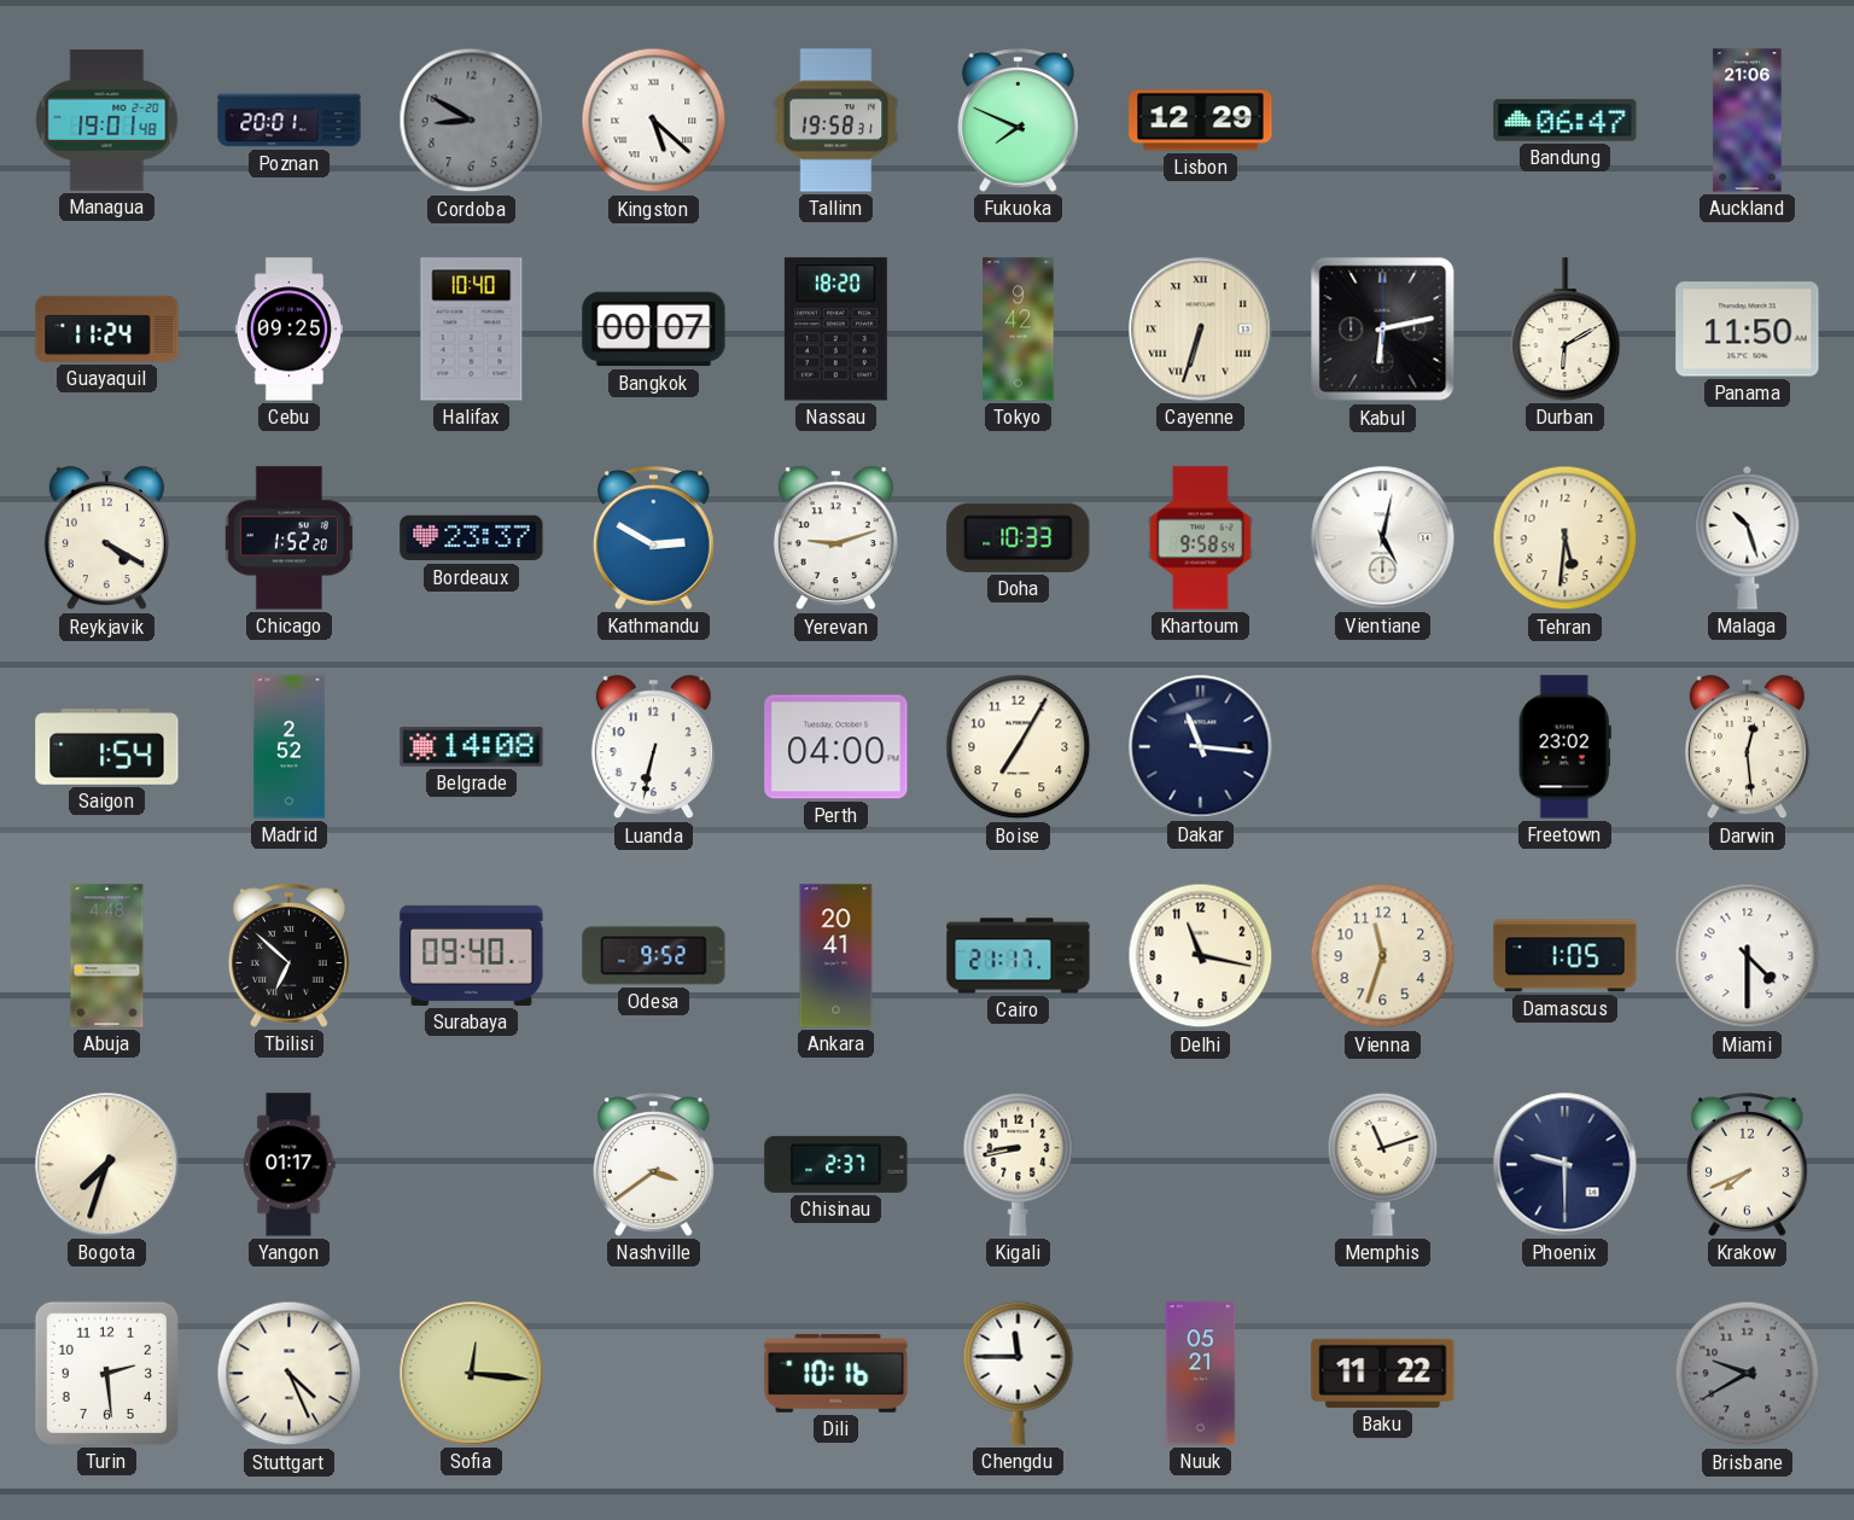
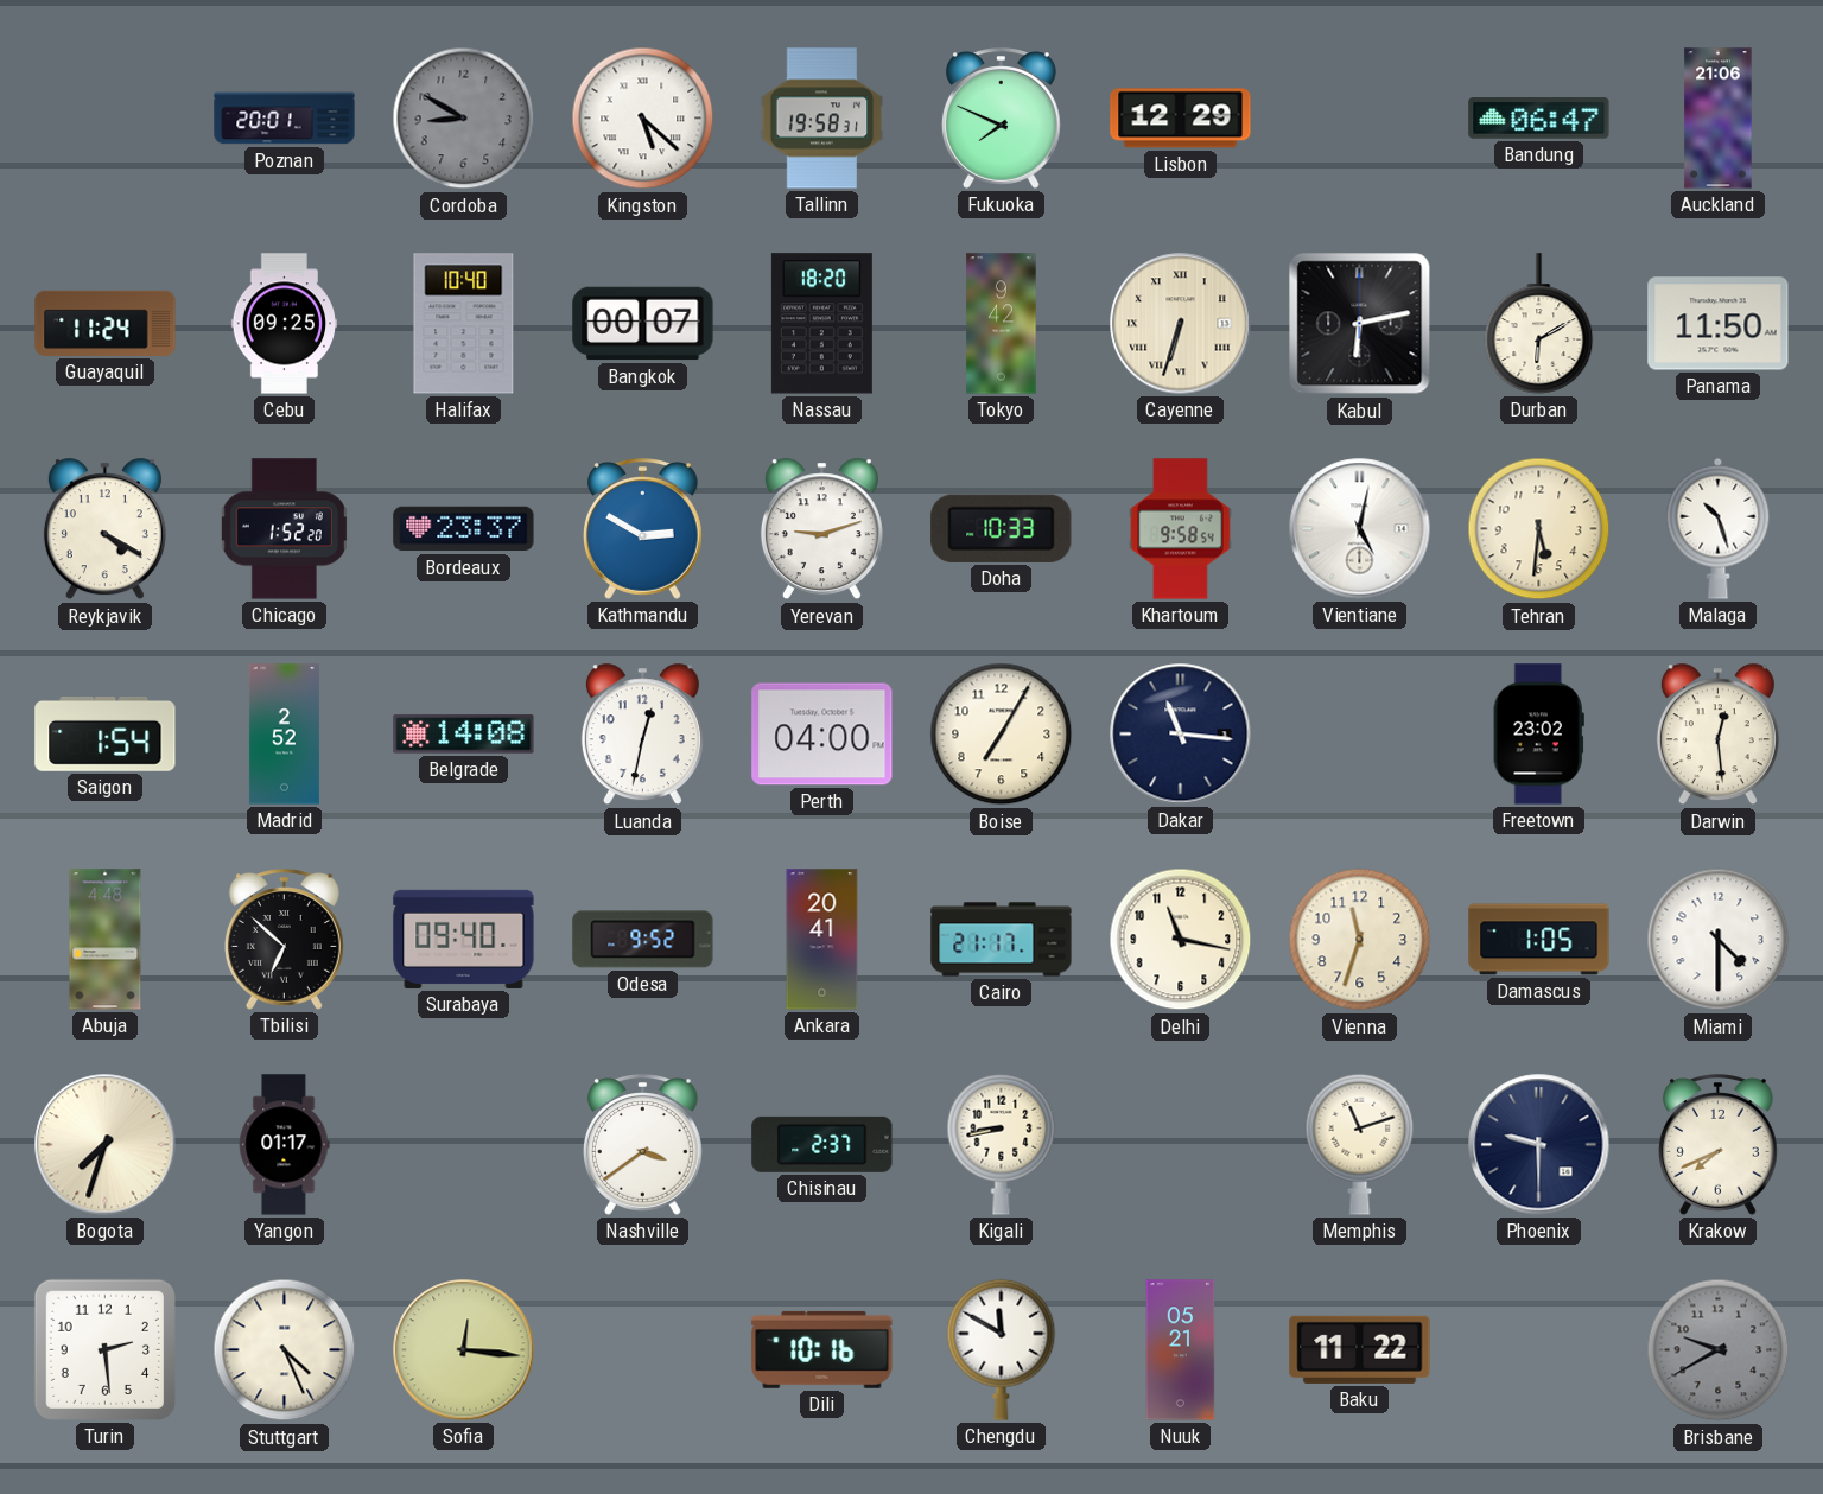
Managua: 19:01 -> none (107, 120)
Luanda: 6:32 -> 12:32 (642, 735)
Chengdu: 11:45 -> 11:50 (1002, 1349)
